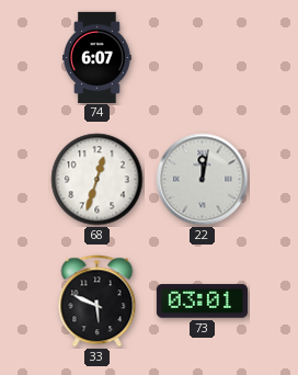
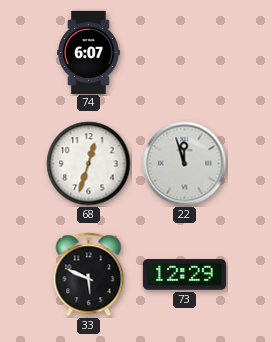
22: 12:02 -> 11:57 (185, 164)
73: 03:01 -> 12:29 (184, 275)
